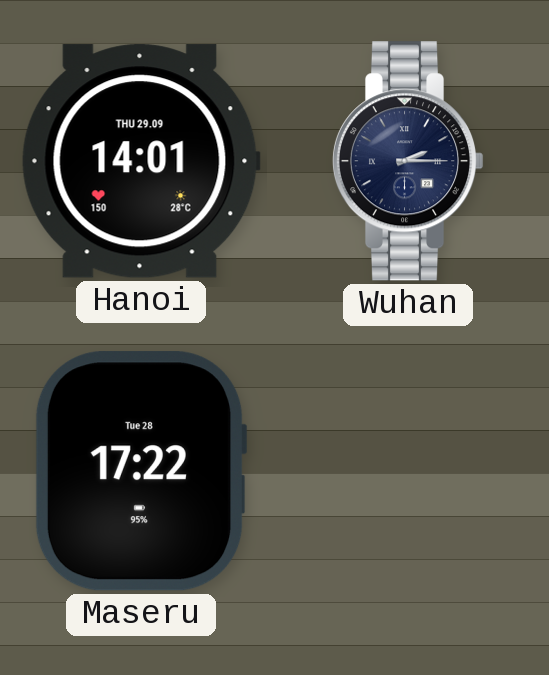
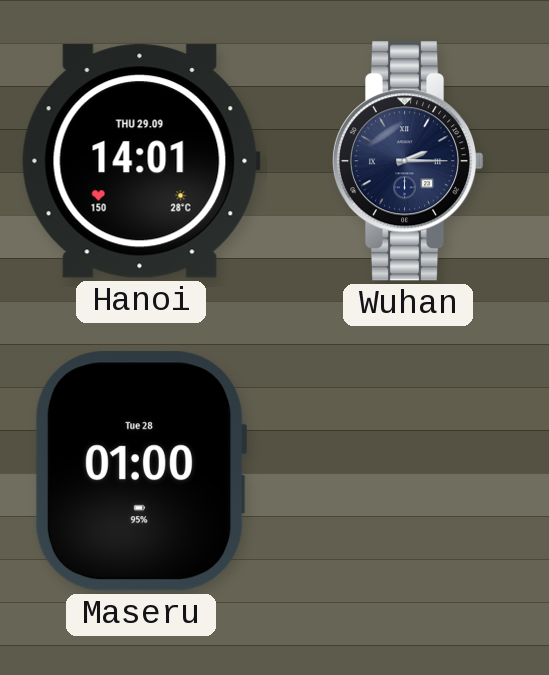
Maseru: 17:22 -> 01:00 (141, 471)
